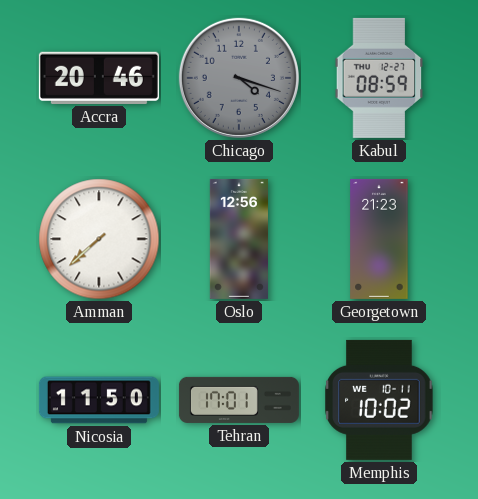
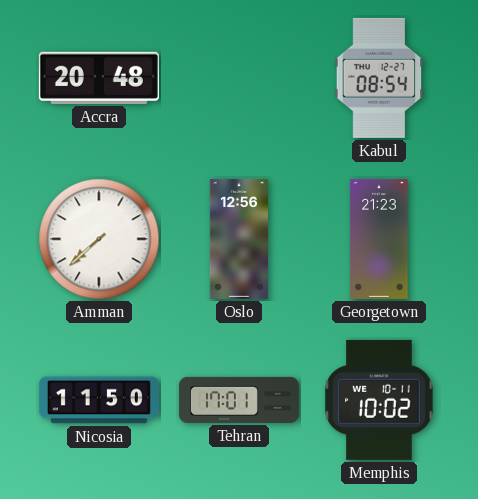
Accra: 20:46 -> 20:48 (99, 78)
Chicago: 4:18 -> none (239, 78)
Kabul: 08:59 -> 08:54 (379, 78)
